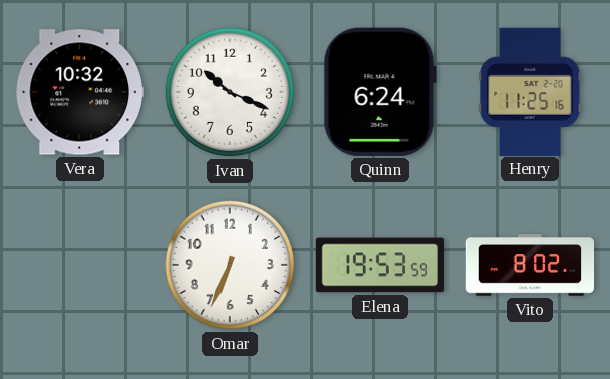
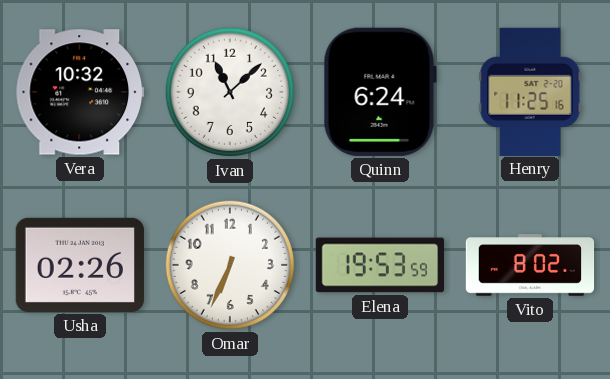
Ivan: 10:19 -> 11:08 (230, 92)
Usha: none -> 02:26 (80, 265)
